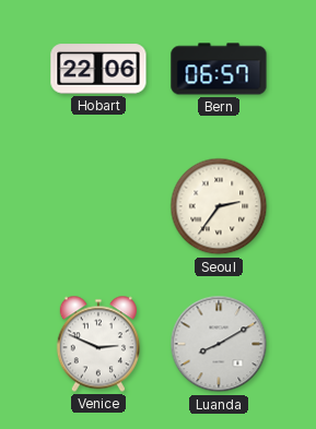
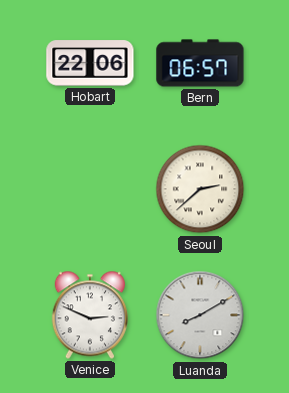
Seoul: 2:36 -> 2:38 (200, 189)
